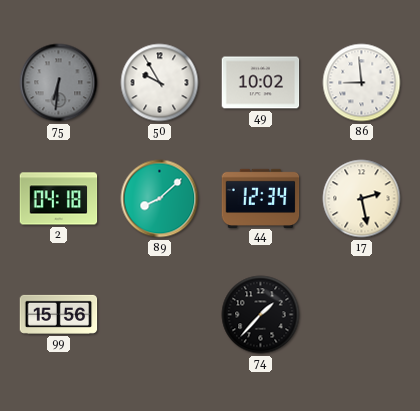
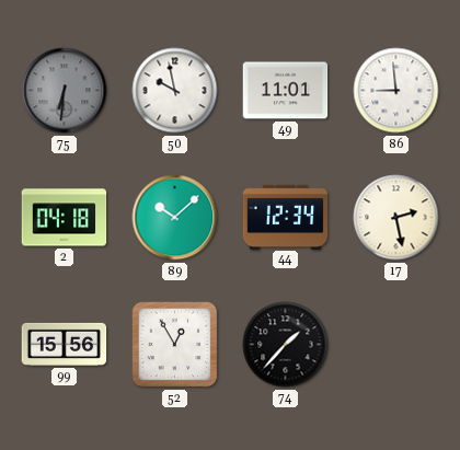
50: 9:55 -> 9:58 (175, 91)
49: 10:02 -> 11:01 (286, 91)
89: 8:08 -> 10:08 (175, 218)
52: none -> 12:55 (175, 345)
